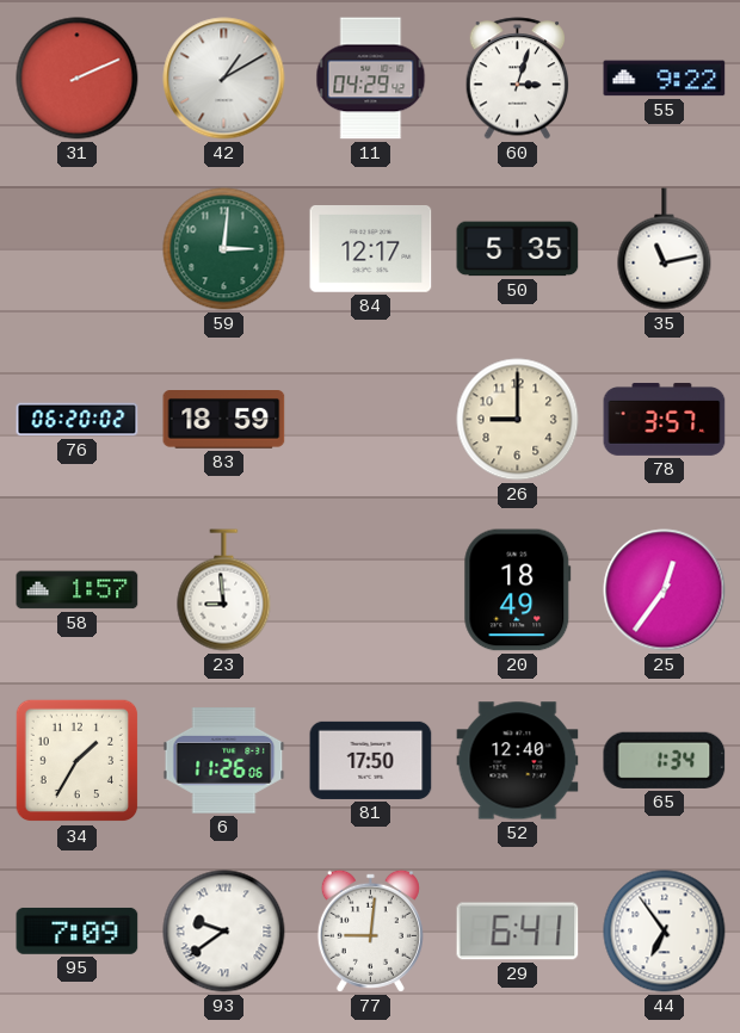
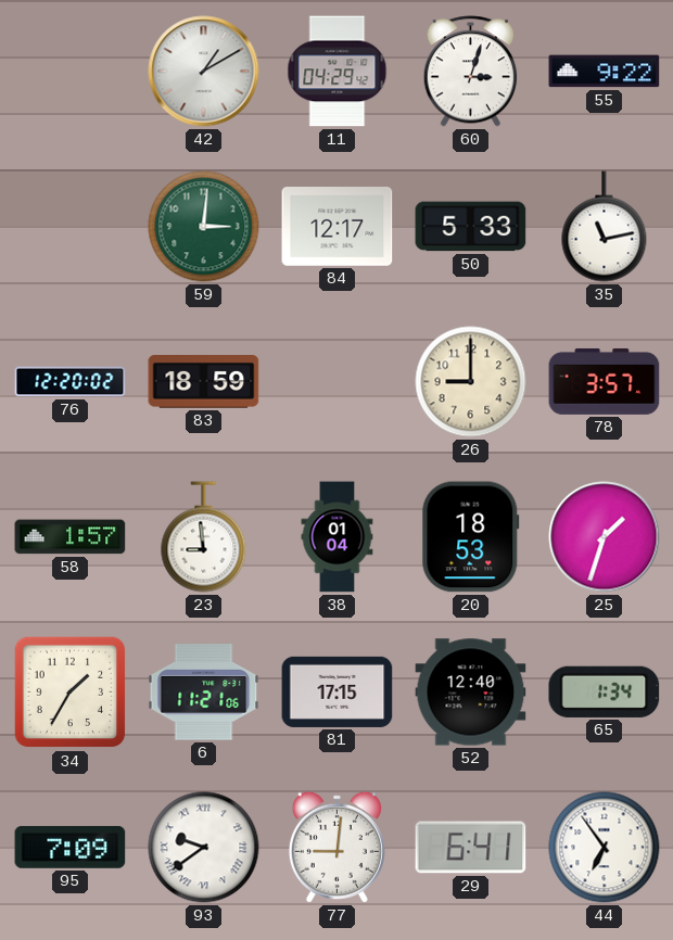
31: 2:11 -> none (78, 79)
50: 5:35 -> 5:33 (471, 227)
76: 06:20 -> 12:20 (71, 382)
38: none -> 01:04 (338, 537)
20: 18:49 -> 18:53 (471, 537)
25: 12:36 -> 1:33 (605, 537)
6: 11:26 -> 11:21 (204, 693)
81: 17:50 -> 17:15 (338, 691)
